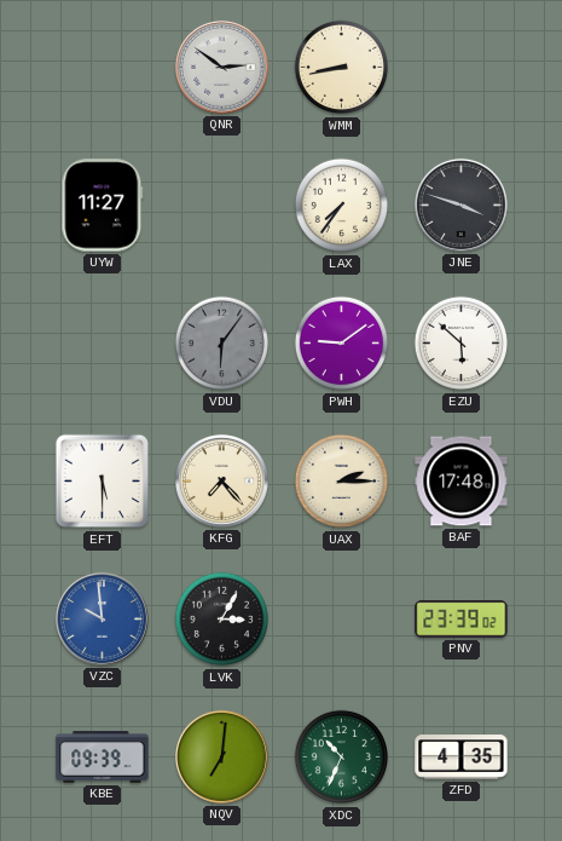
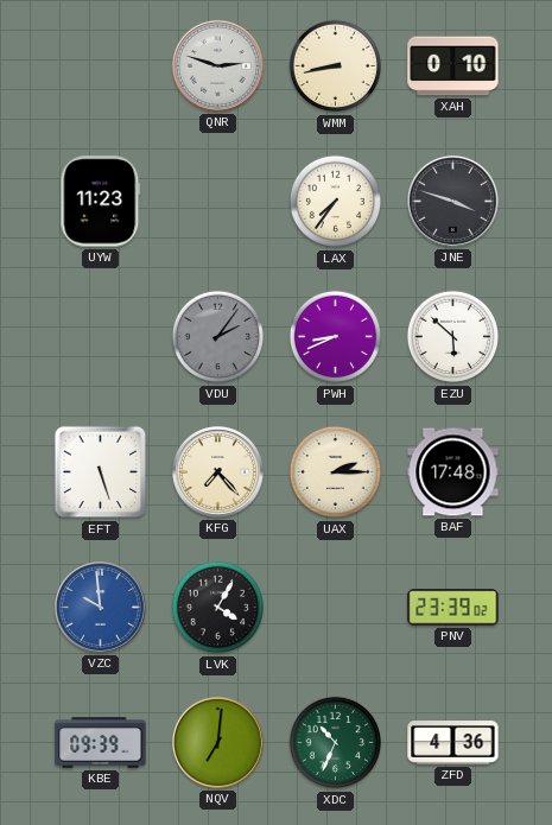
QNR: 2:51 -> 2:48 (217, 65)
XAH: none -> 0:10 (453, 66)
UYW: 11:27 -> 11:23 (101, 202)
VDU: 6:06 -> 2:06 (218, 337)
PWH: 9:09 -> 8:41 (336, 337)
EFT: 5:30 -> 5:27 (101, 472)
LVK: 3:05 -> 4:05 (218, 608)
ZFD: 4:35 -> 4:36 (453, 743)
